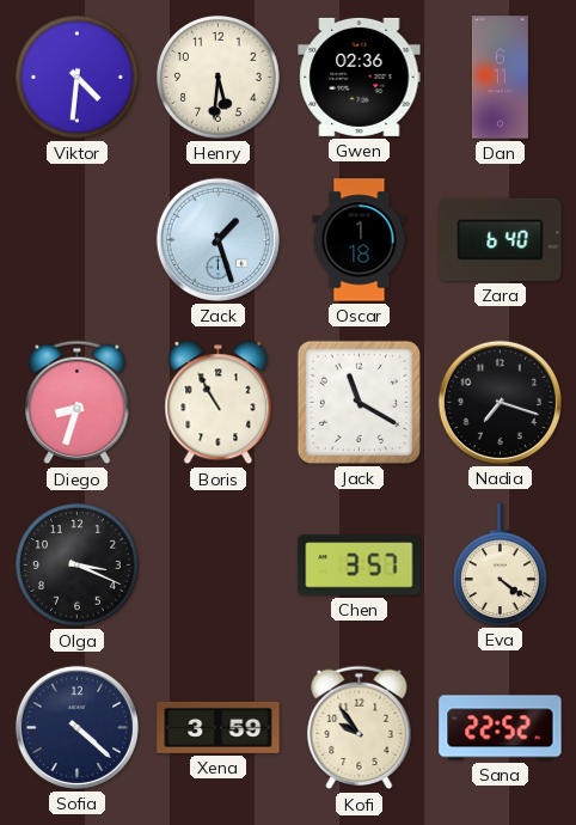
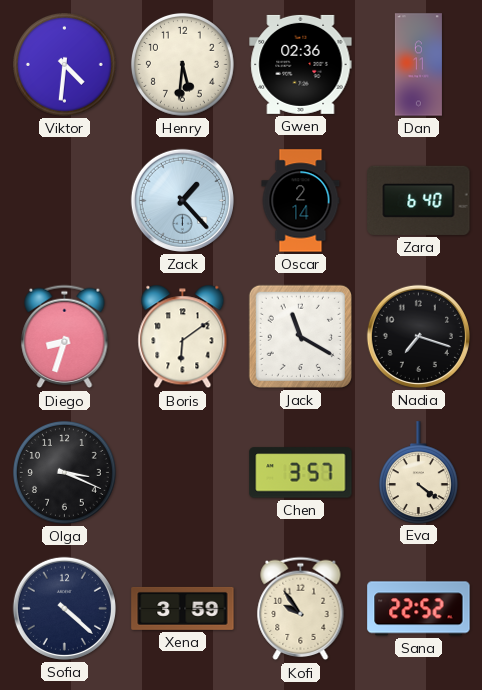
Zack: 1:27 -> 1:23 (182, 200)
Oscar: 1:18 -> 2:14 (301, 201)
Boris: 10:55 -> 6:09 (183, 337)
